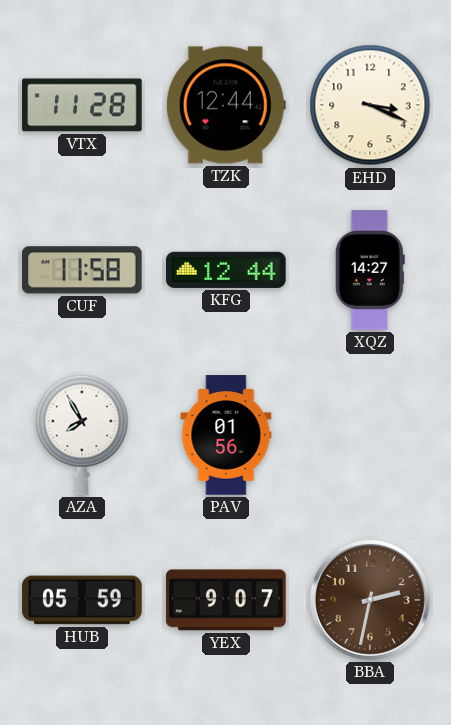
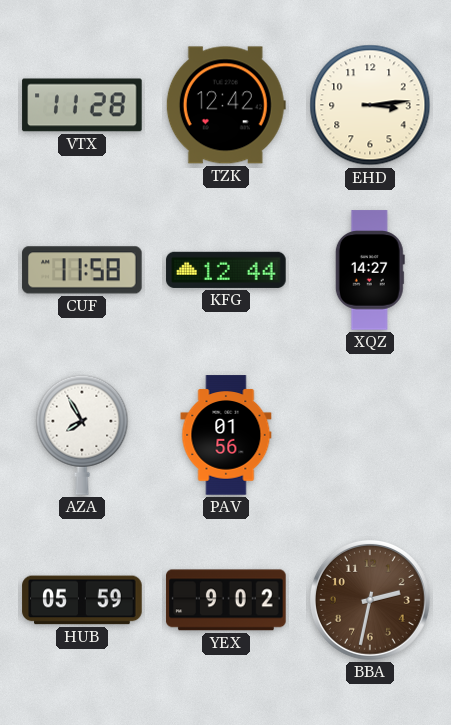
TZK: 12:44 -> 12:42 (226, 105)
EHD: 3:19 -> 3:14 (370, 105)
YEX: 9:07 -> 9:02 (226, 600)
